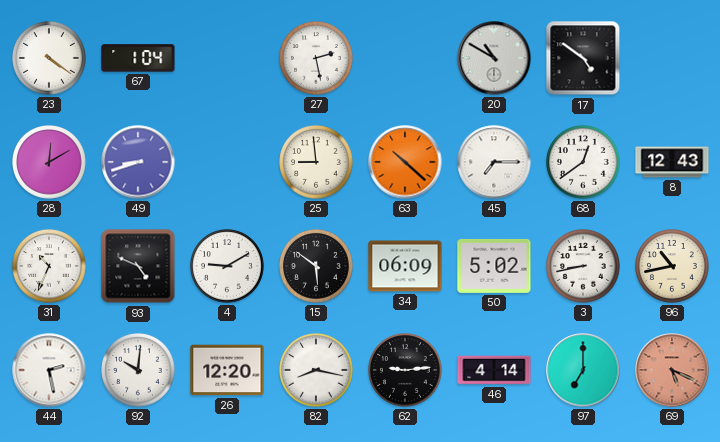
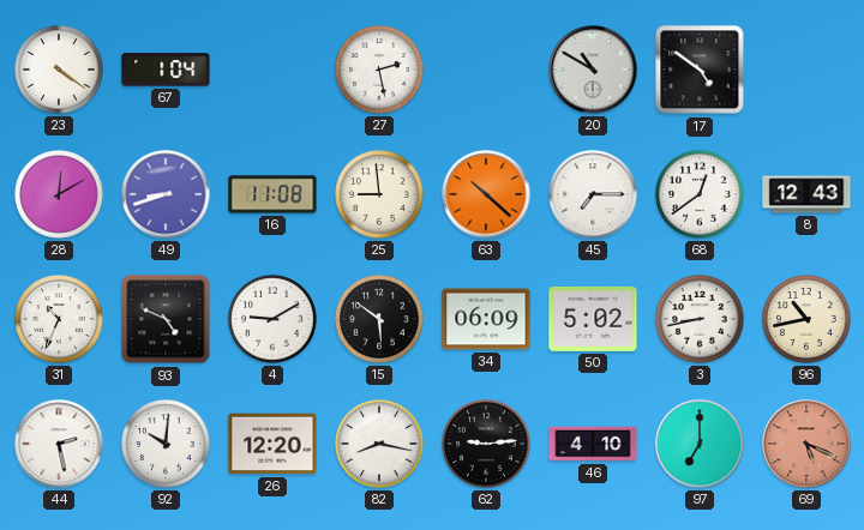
16: none -> 11:08 (272, 194)
46: 4:14 -> 4:10 (593, 444)
